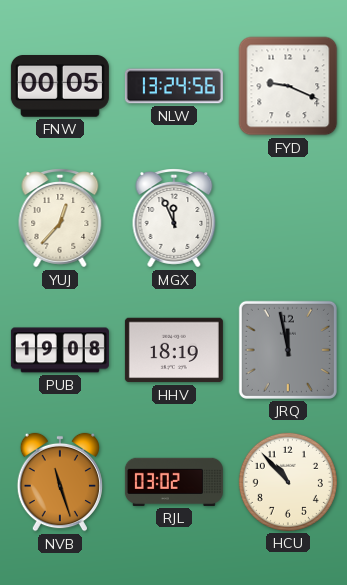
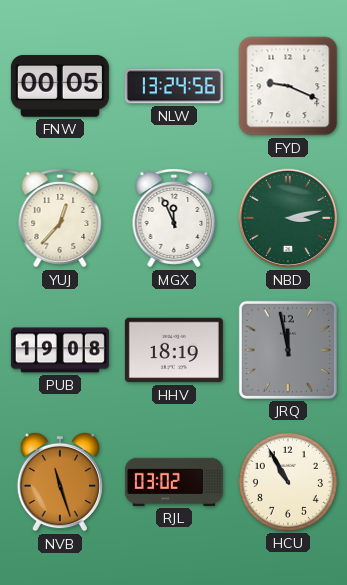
NBD: none -> 3:13 (288, 218)
HCU: 10:53 -> 10:55 (288, 482)
